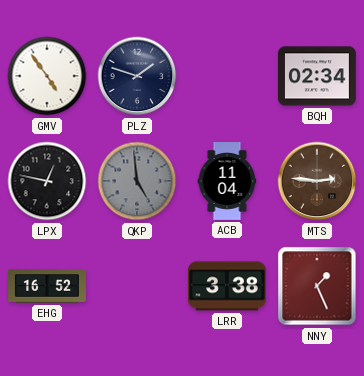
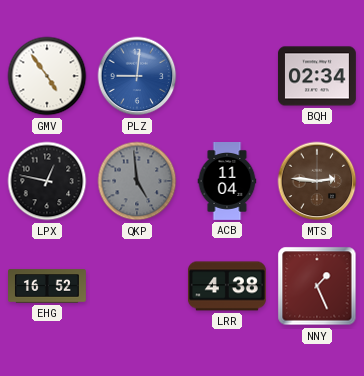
PLZ: 1:48 -> 9:01 (137, 76)
PLZ dial: navy -> blue (137, 76)
LRR: 3:38 -> 4:38 (227, 286)
